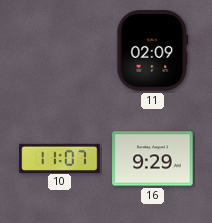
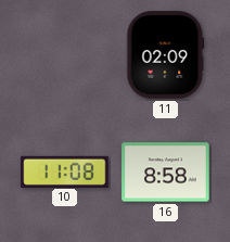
10: 11:07 -> 11:08 (65, 171)
16: 9:29 -> 8:58 (166, 173)
